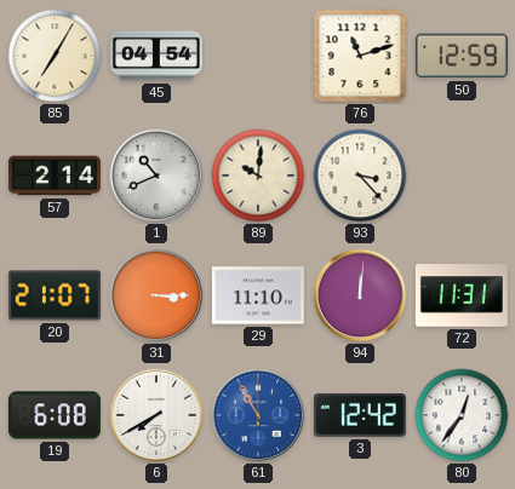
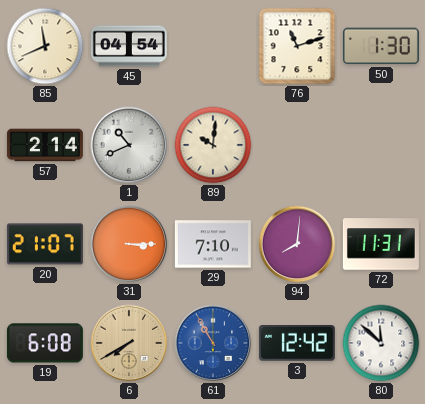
85: 7:05 -> 11:41 (45, 46)
50: 12:59 -> 1:30 (381, 46)
93: 3:23 -> none (360, 176)
29: 11:10 -> 7:10 (213, 244)
94: 12:01 -> 8:01 (297, 244)
6 dial: white -> champagne (129, 343)
80: 12:36 -> 11:52 (381, 343)
